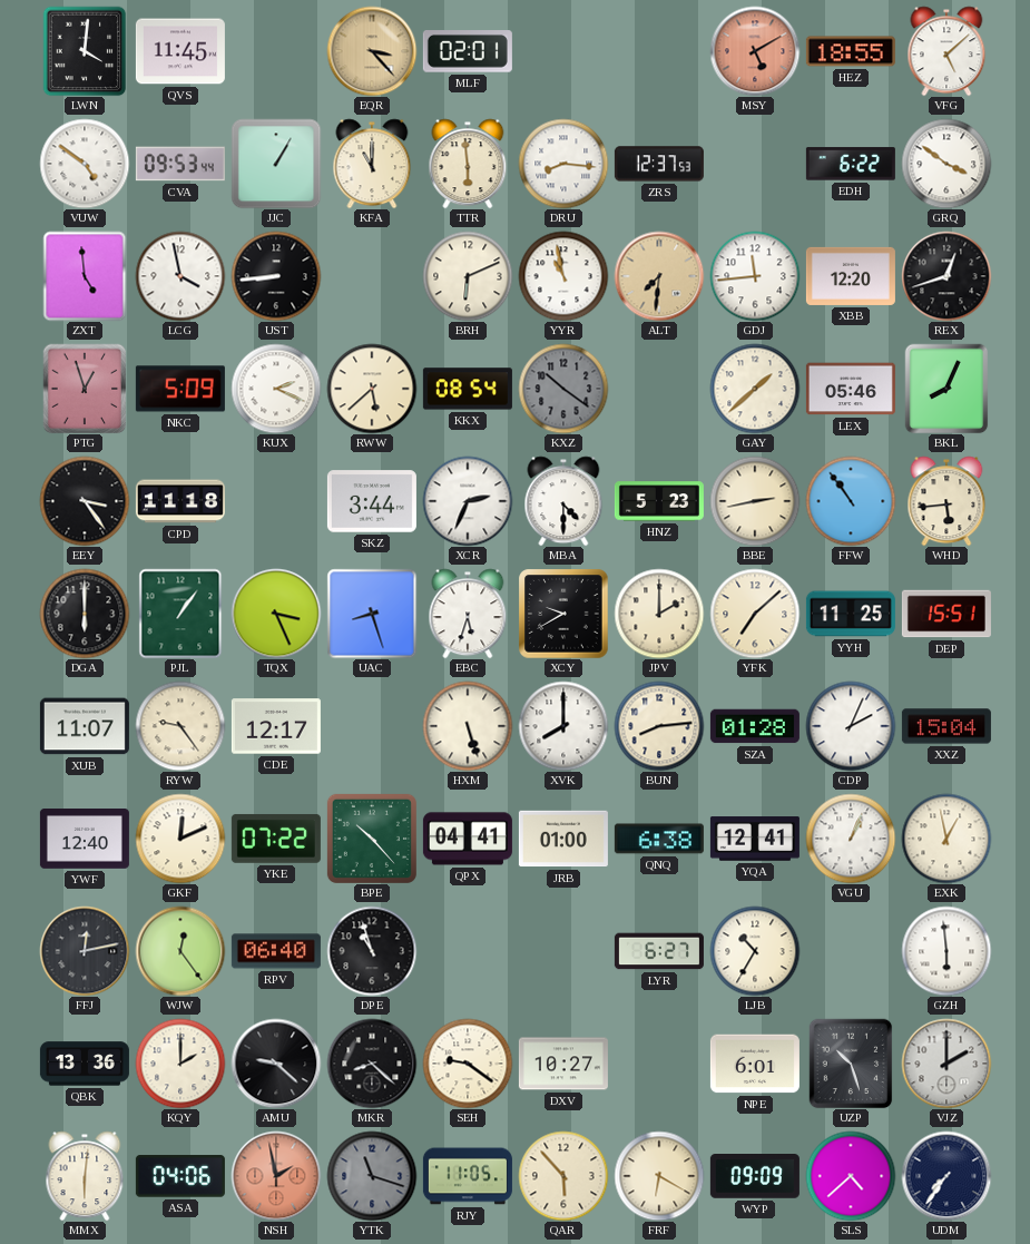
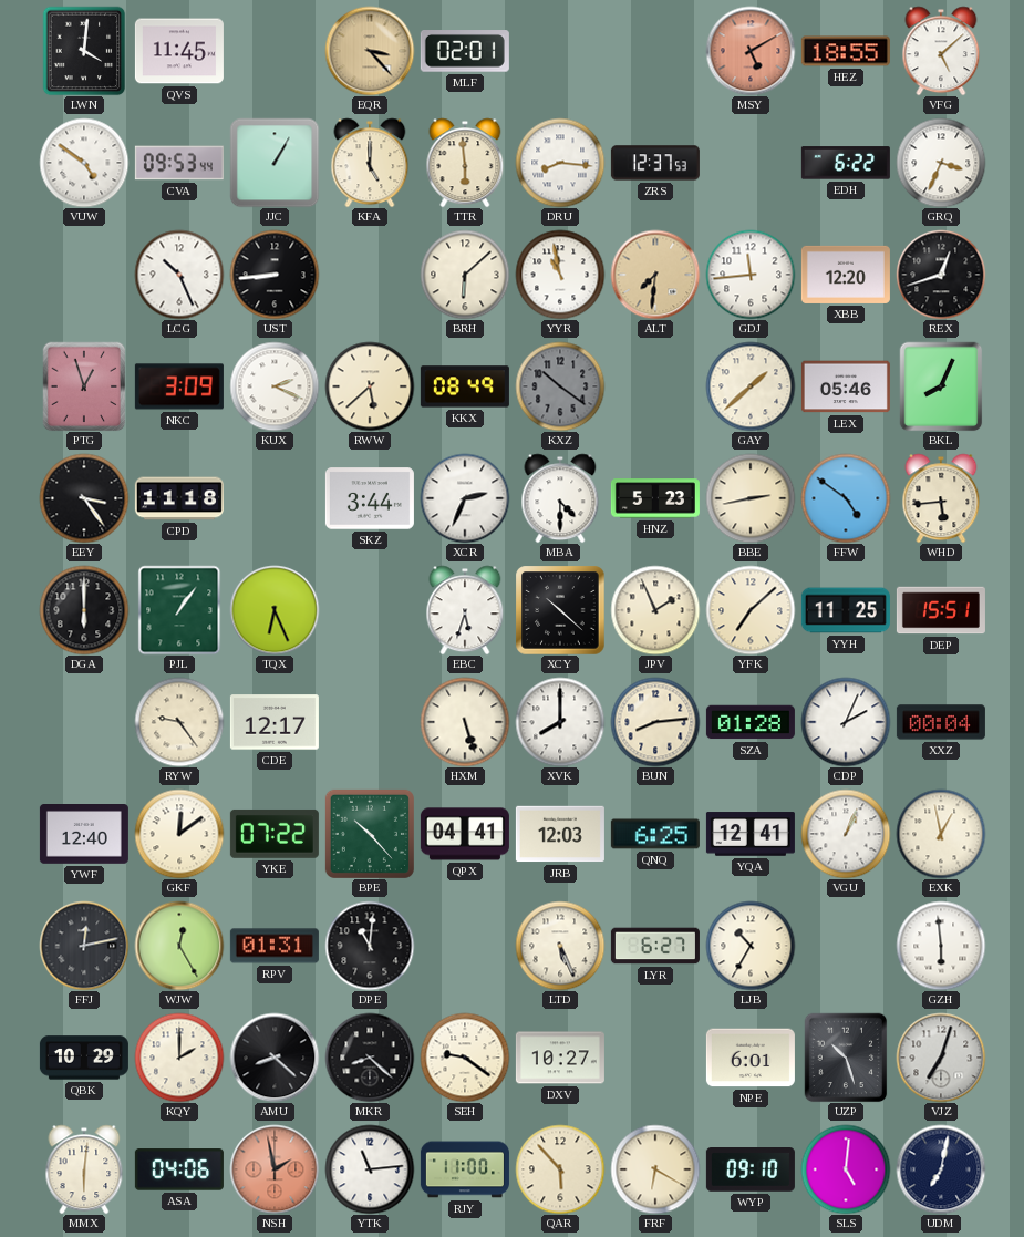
KFA: 11:00 -> 5:00 (370, 163)
GRQ: 3:51 -> 3:34 (941, 163)
ZXT: 4:59 -> none (85, 276)
LCG: 3:58 -> 10:26 (179, 275)
BRH: 6:11 -> 6:08 (465, 275)
NKC: 5:09 -> 3:09 (179, 386)
KKX: 08:54 -> 08:49 (465, 386)
FFW: 10:54 -> 4:51 (846, 498)
TQX: 3:26 -> 6:26 (275, 610)
UAC: 8:27 -> none (372, 614)
XCY: 9:40 -> 10:22 (560, 610)
JPV: 2:00 -> 1:56 (655, 610)
XUB: 11:07 -> none (85, 726)
XXZ: 15:04 -> 00:04 (941, 722)
GKF: 12:11 -> 12:09 (179, 834)
JRB: 01:00 -> 12:03 (560, 834)
QNQ: 6:38 -> 6:25 (655, 834)
WJW: 12:24 -> 12:25 (179, 946)
RPV: 06:40 -> 01:31 (275, 946)
DPE: 10:57 -> 11:01 (370, 946)
LTD: none -> 5:26 (560, 946)
QBK: 13:36 -> 10:29 (84, 1058)
AMU: 9:22 -> 8:22 (275, 1058)
VJZ: 2:00 -> 7:03 (941, 1058)
YTK: 11:18 -> 11:14 (370, 1169)
YTK dial: grey -> white (370, 1169)
RJY: 11:05 -> 11:00 (465, 1169)
WYP: 09:09 -> 09:10 (751, 1171)
SLS: 4:38 -> 5:01 (846, 1169)
UDM: 7:36 -> 7:02 (941, 1169)
